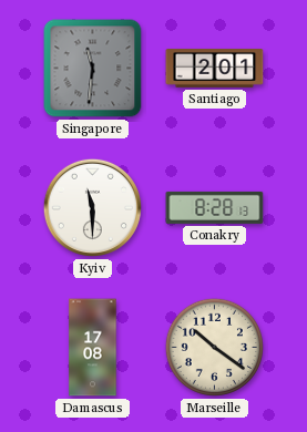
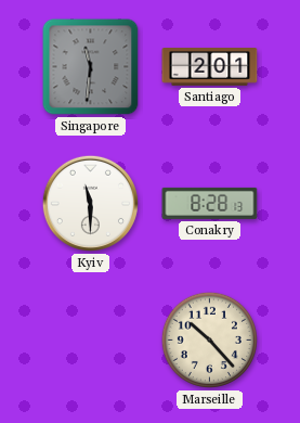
Damascus: 17:08 -> none (93, 348)
Marseille: 10:21 -> 10:23 (209, 339)
